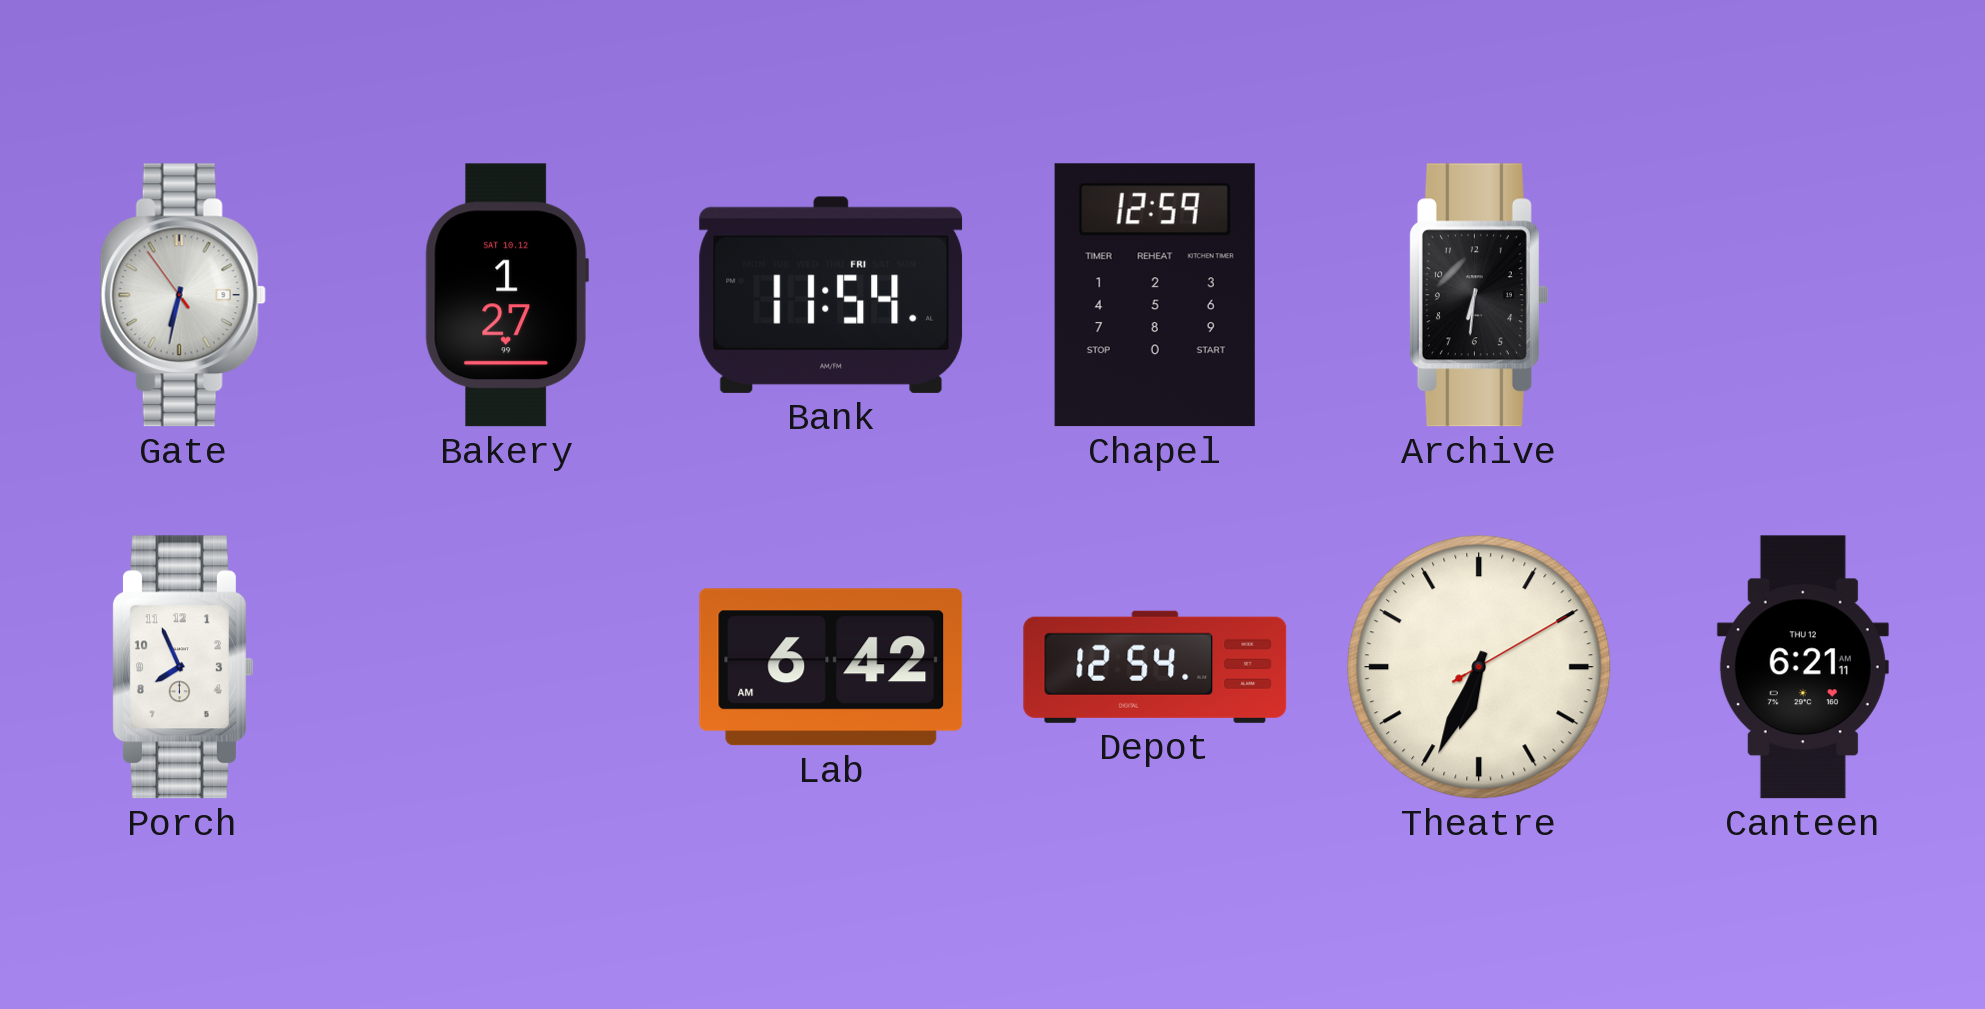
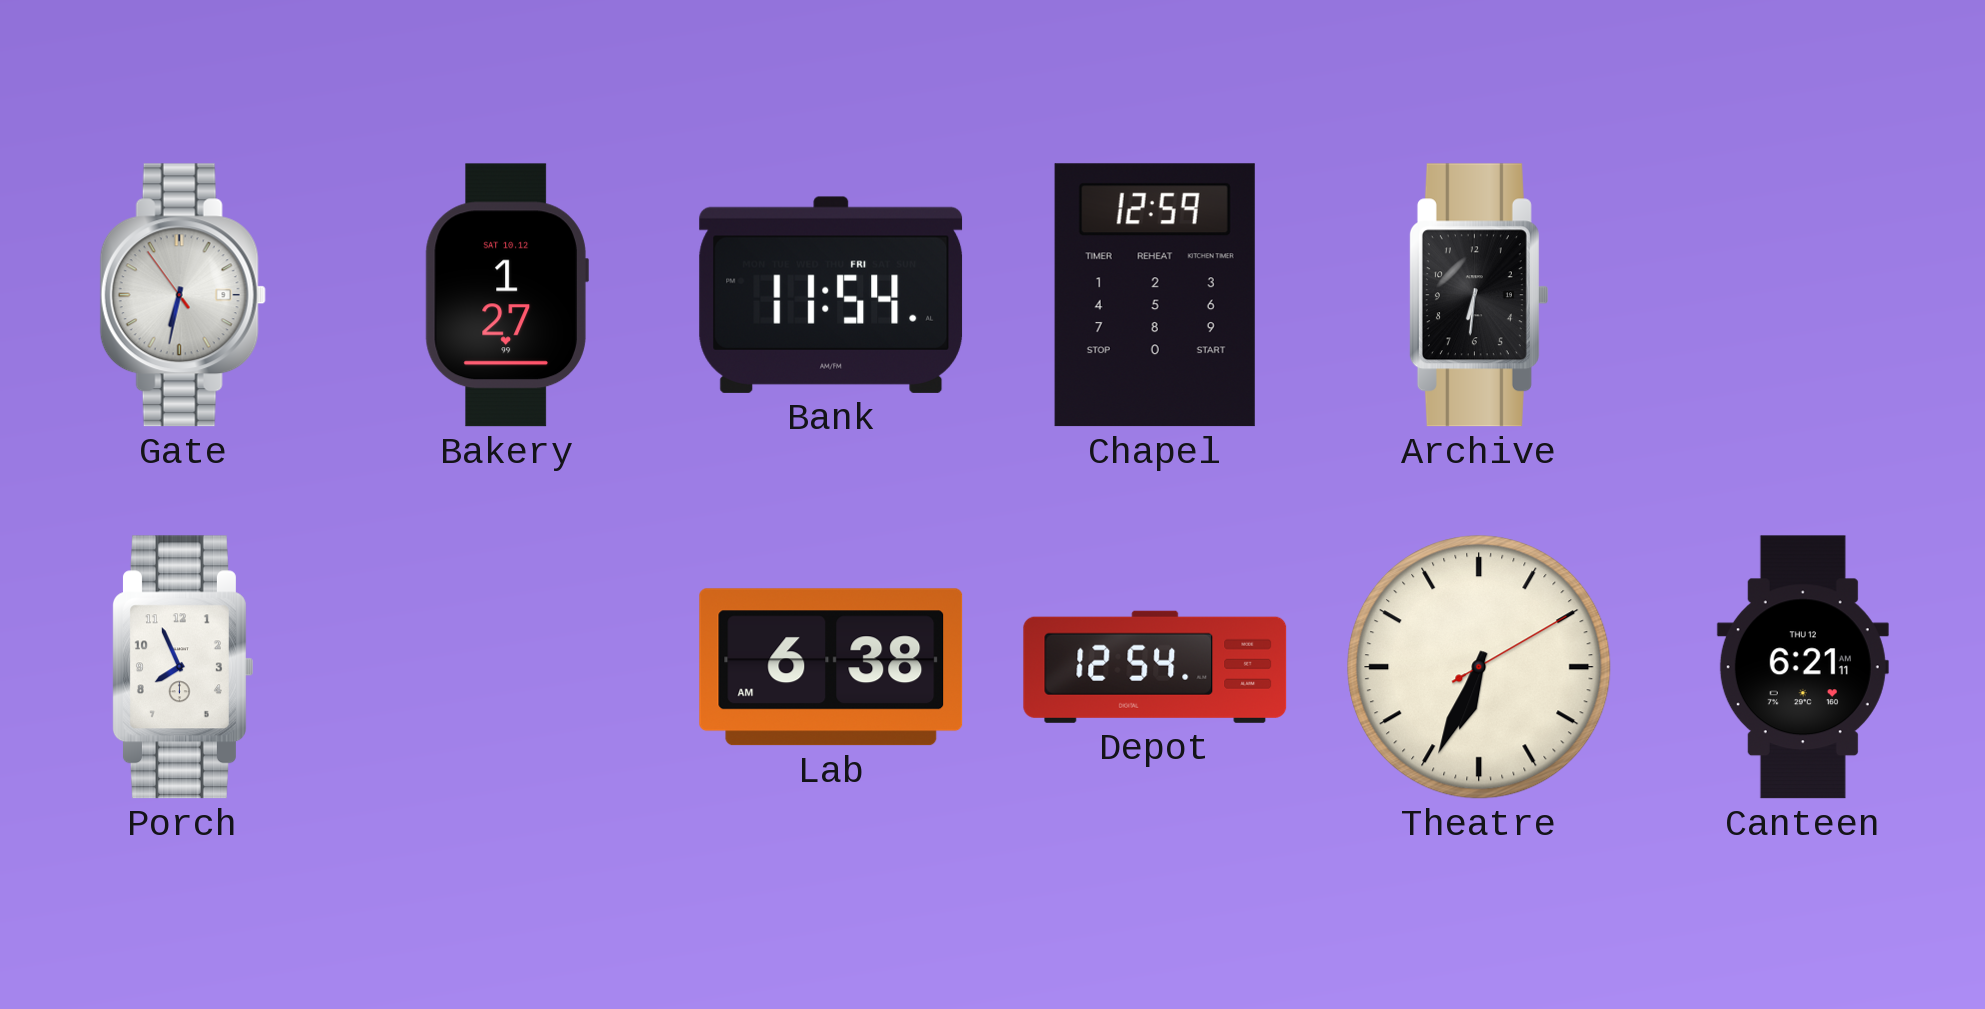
Lab: 6:42 -> 6:38 (831, 667)
